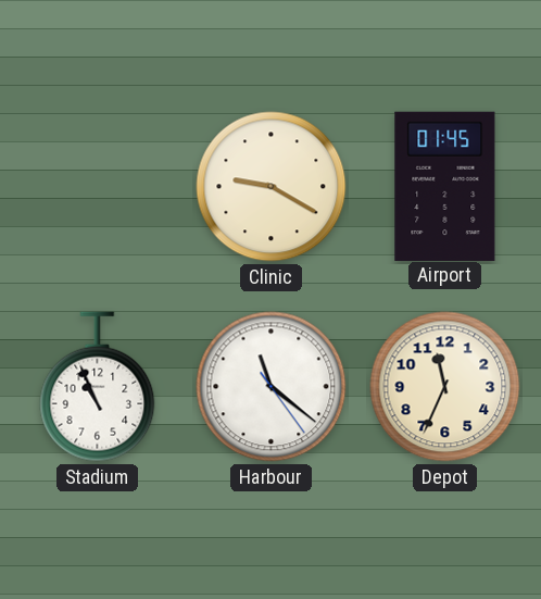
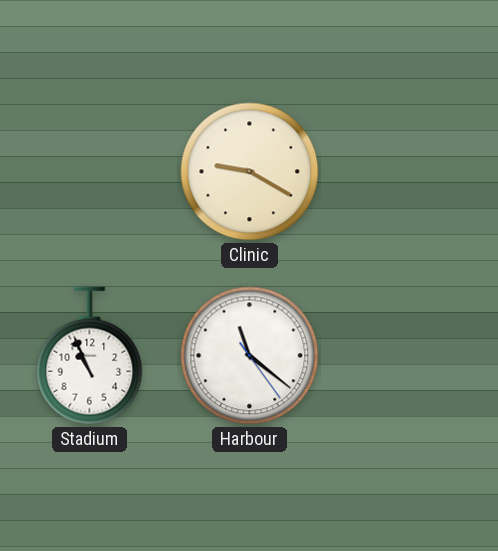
Airport: 01:45 -> none (445, 186)
Depot: 11:34 -> none (445, 387)
